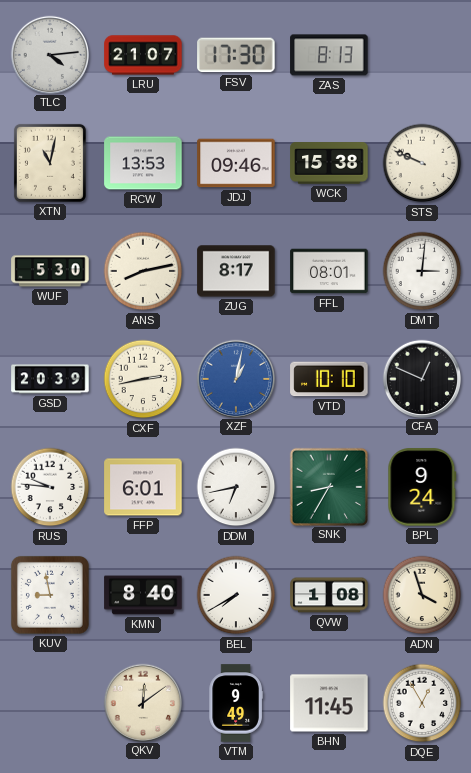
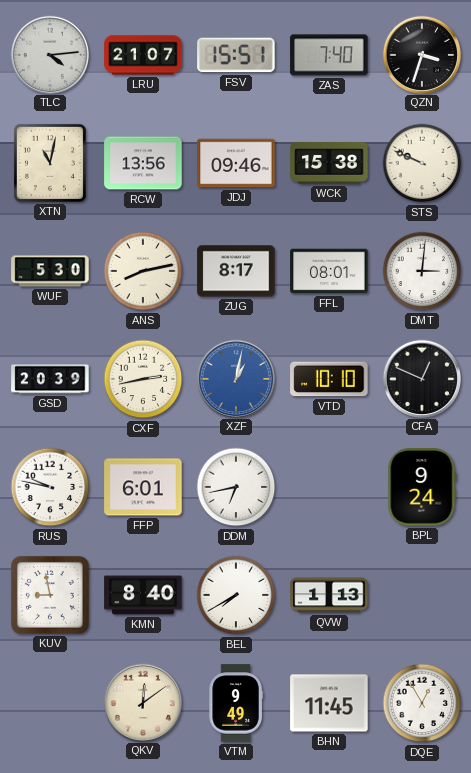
FSV: 17:30 -> 15:51 (236, 55)
ZAS: 8:13 -> 7:40 (329, 55)
QZN: none -> 3:33 (421, 54)
RCW: 13:53 -> 13:56 (143, 163)
RUS: 9:46 -> 9:47 (50, 487)
SNK: 8:35 -> none (328, 486)
QVW: 1:08 -> 1:13 (329, 595)
ADN: 3:57 -> none (422, 595)
